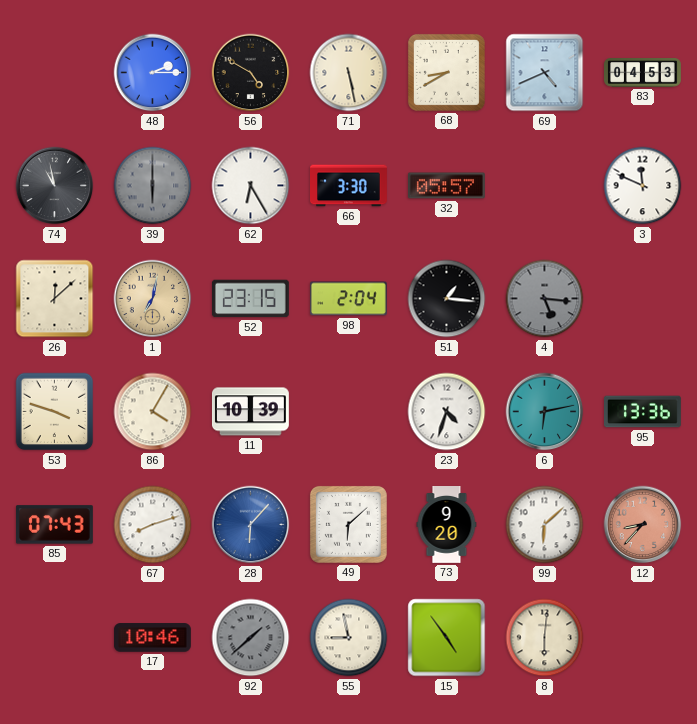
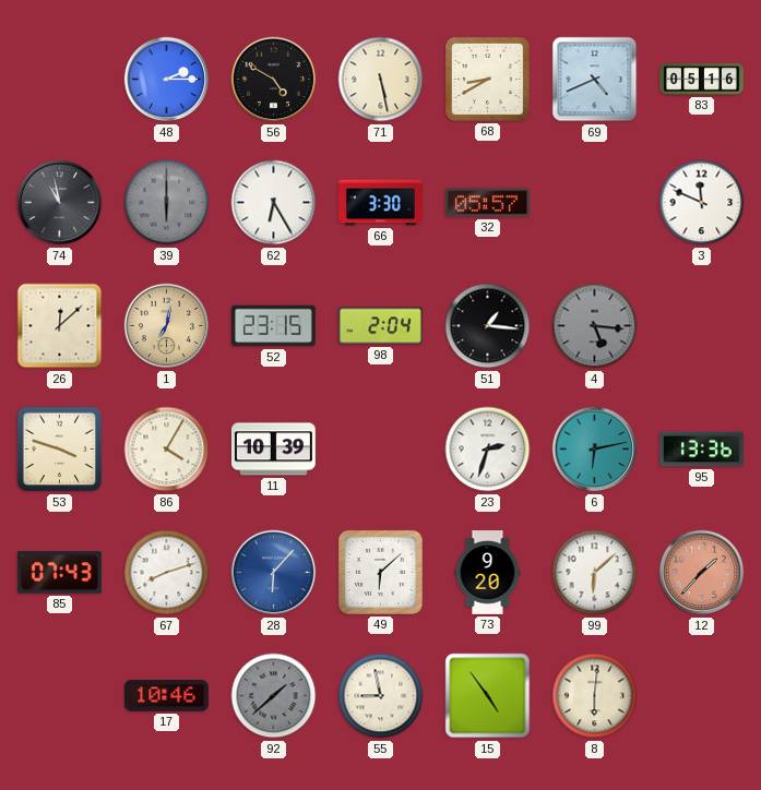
83: 04:53 -> 05:16 (702, 80)
23: 4:33 -> 2:33 (488, 450)
12: 8:37 -> 1:37 (702, 573)
